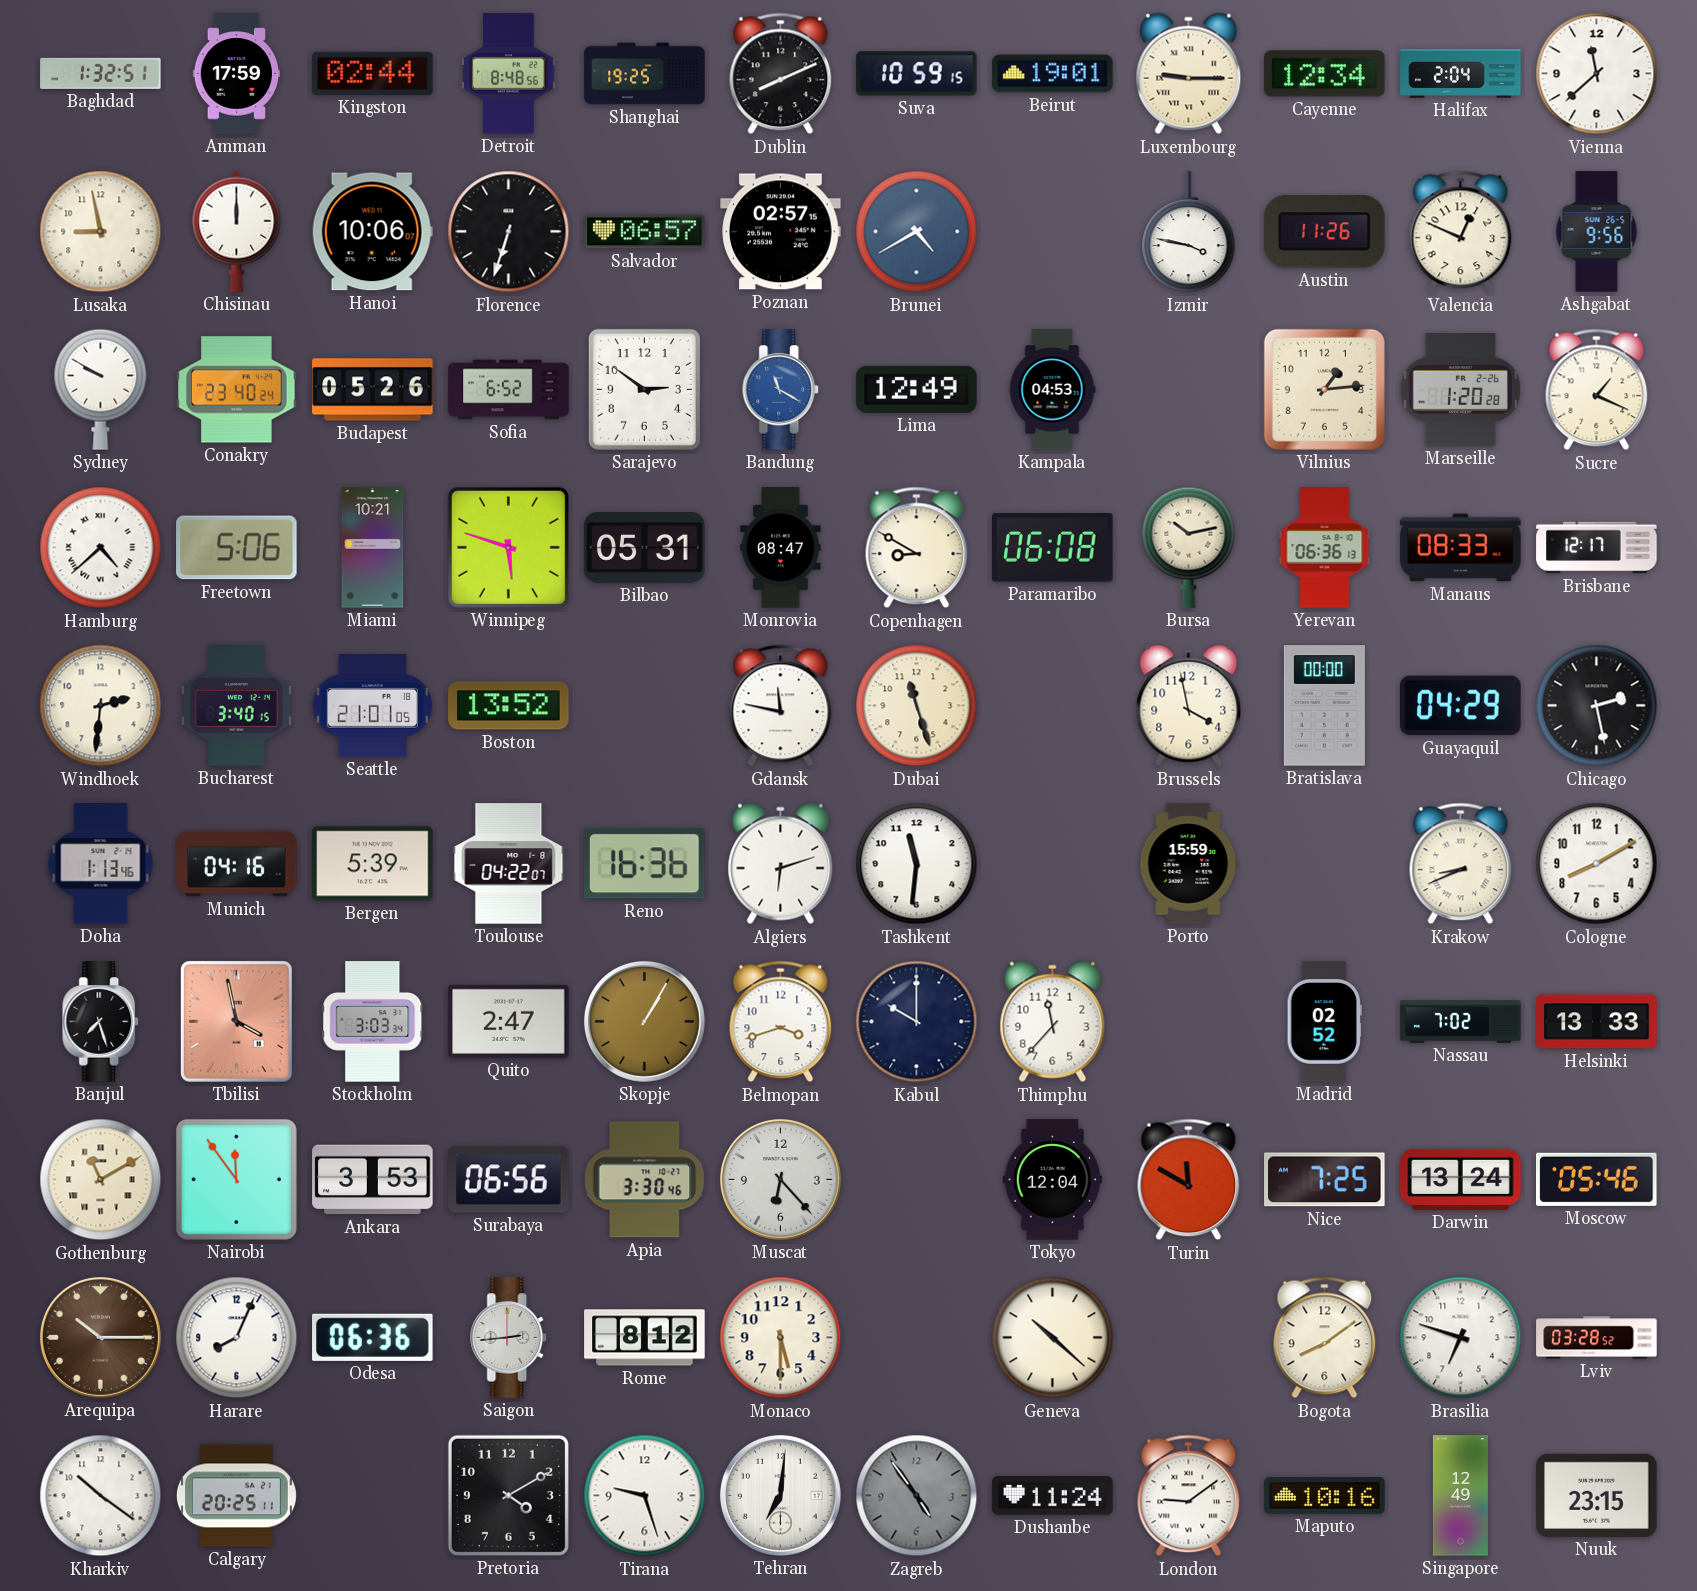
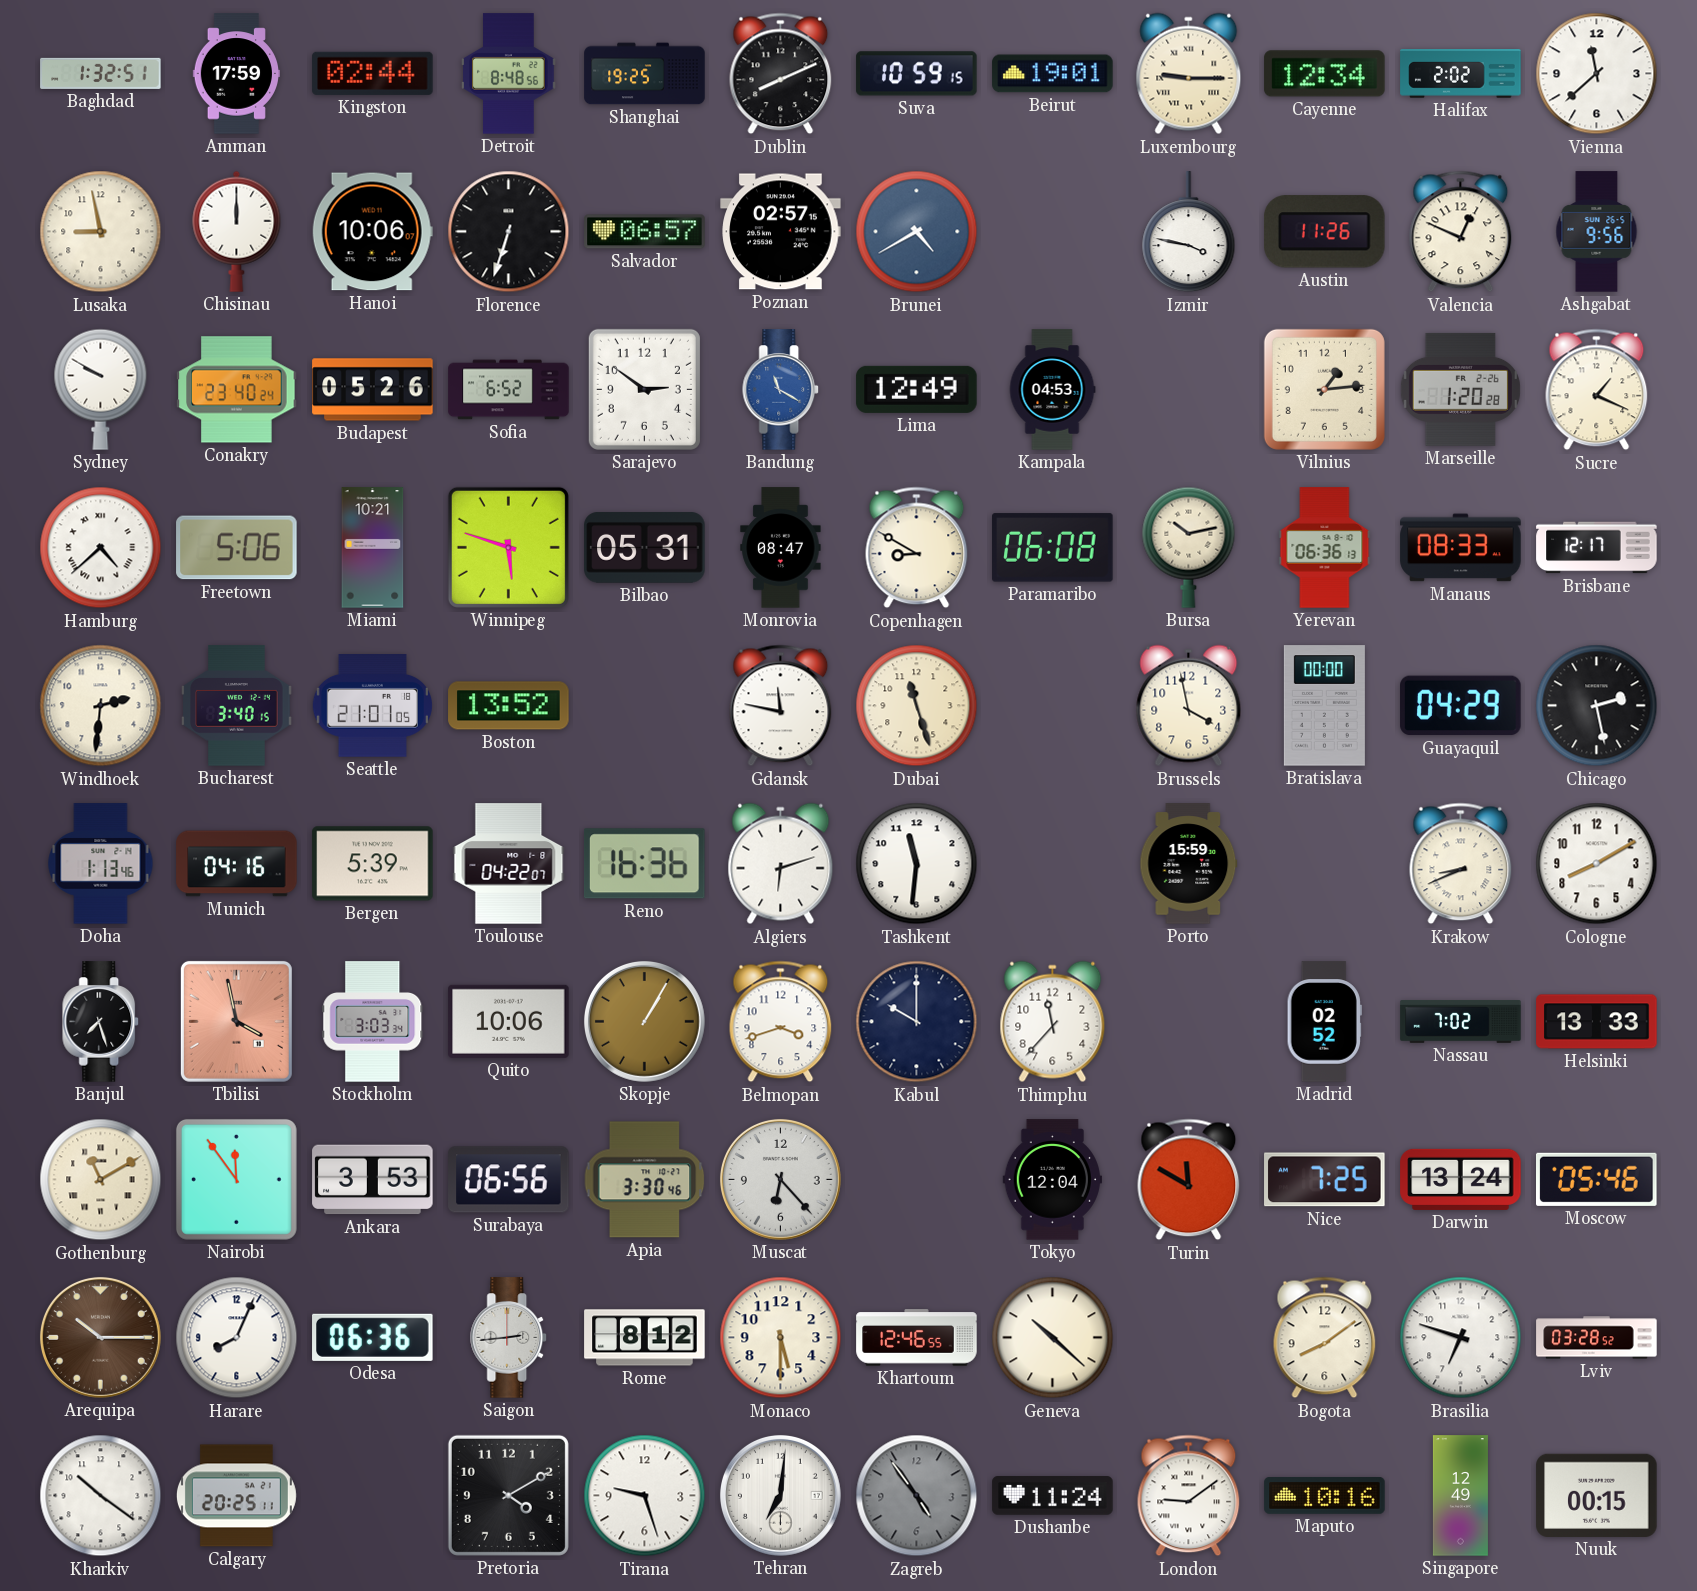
Halifax: 2:04 -> 2:02 (1461, 74)
Quito: 2:47 -> 10:06 (509, 1021)
Khartoum: none -> 12:46 (917, 1338)
Nuuk: 23:15 -> 00:15 (1597, 1495)
